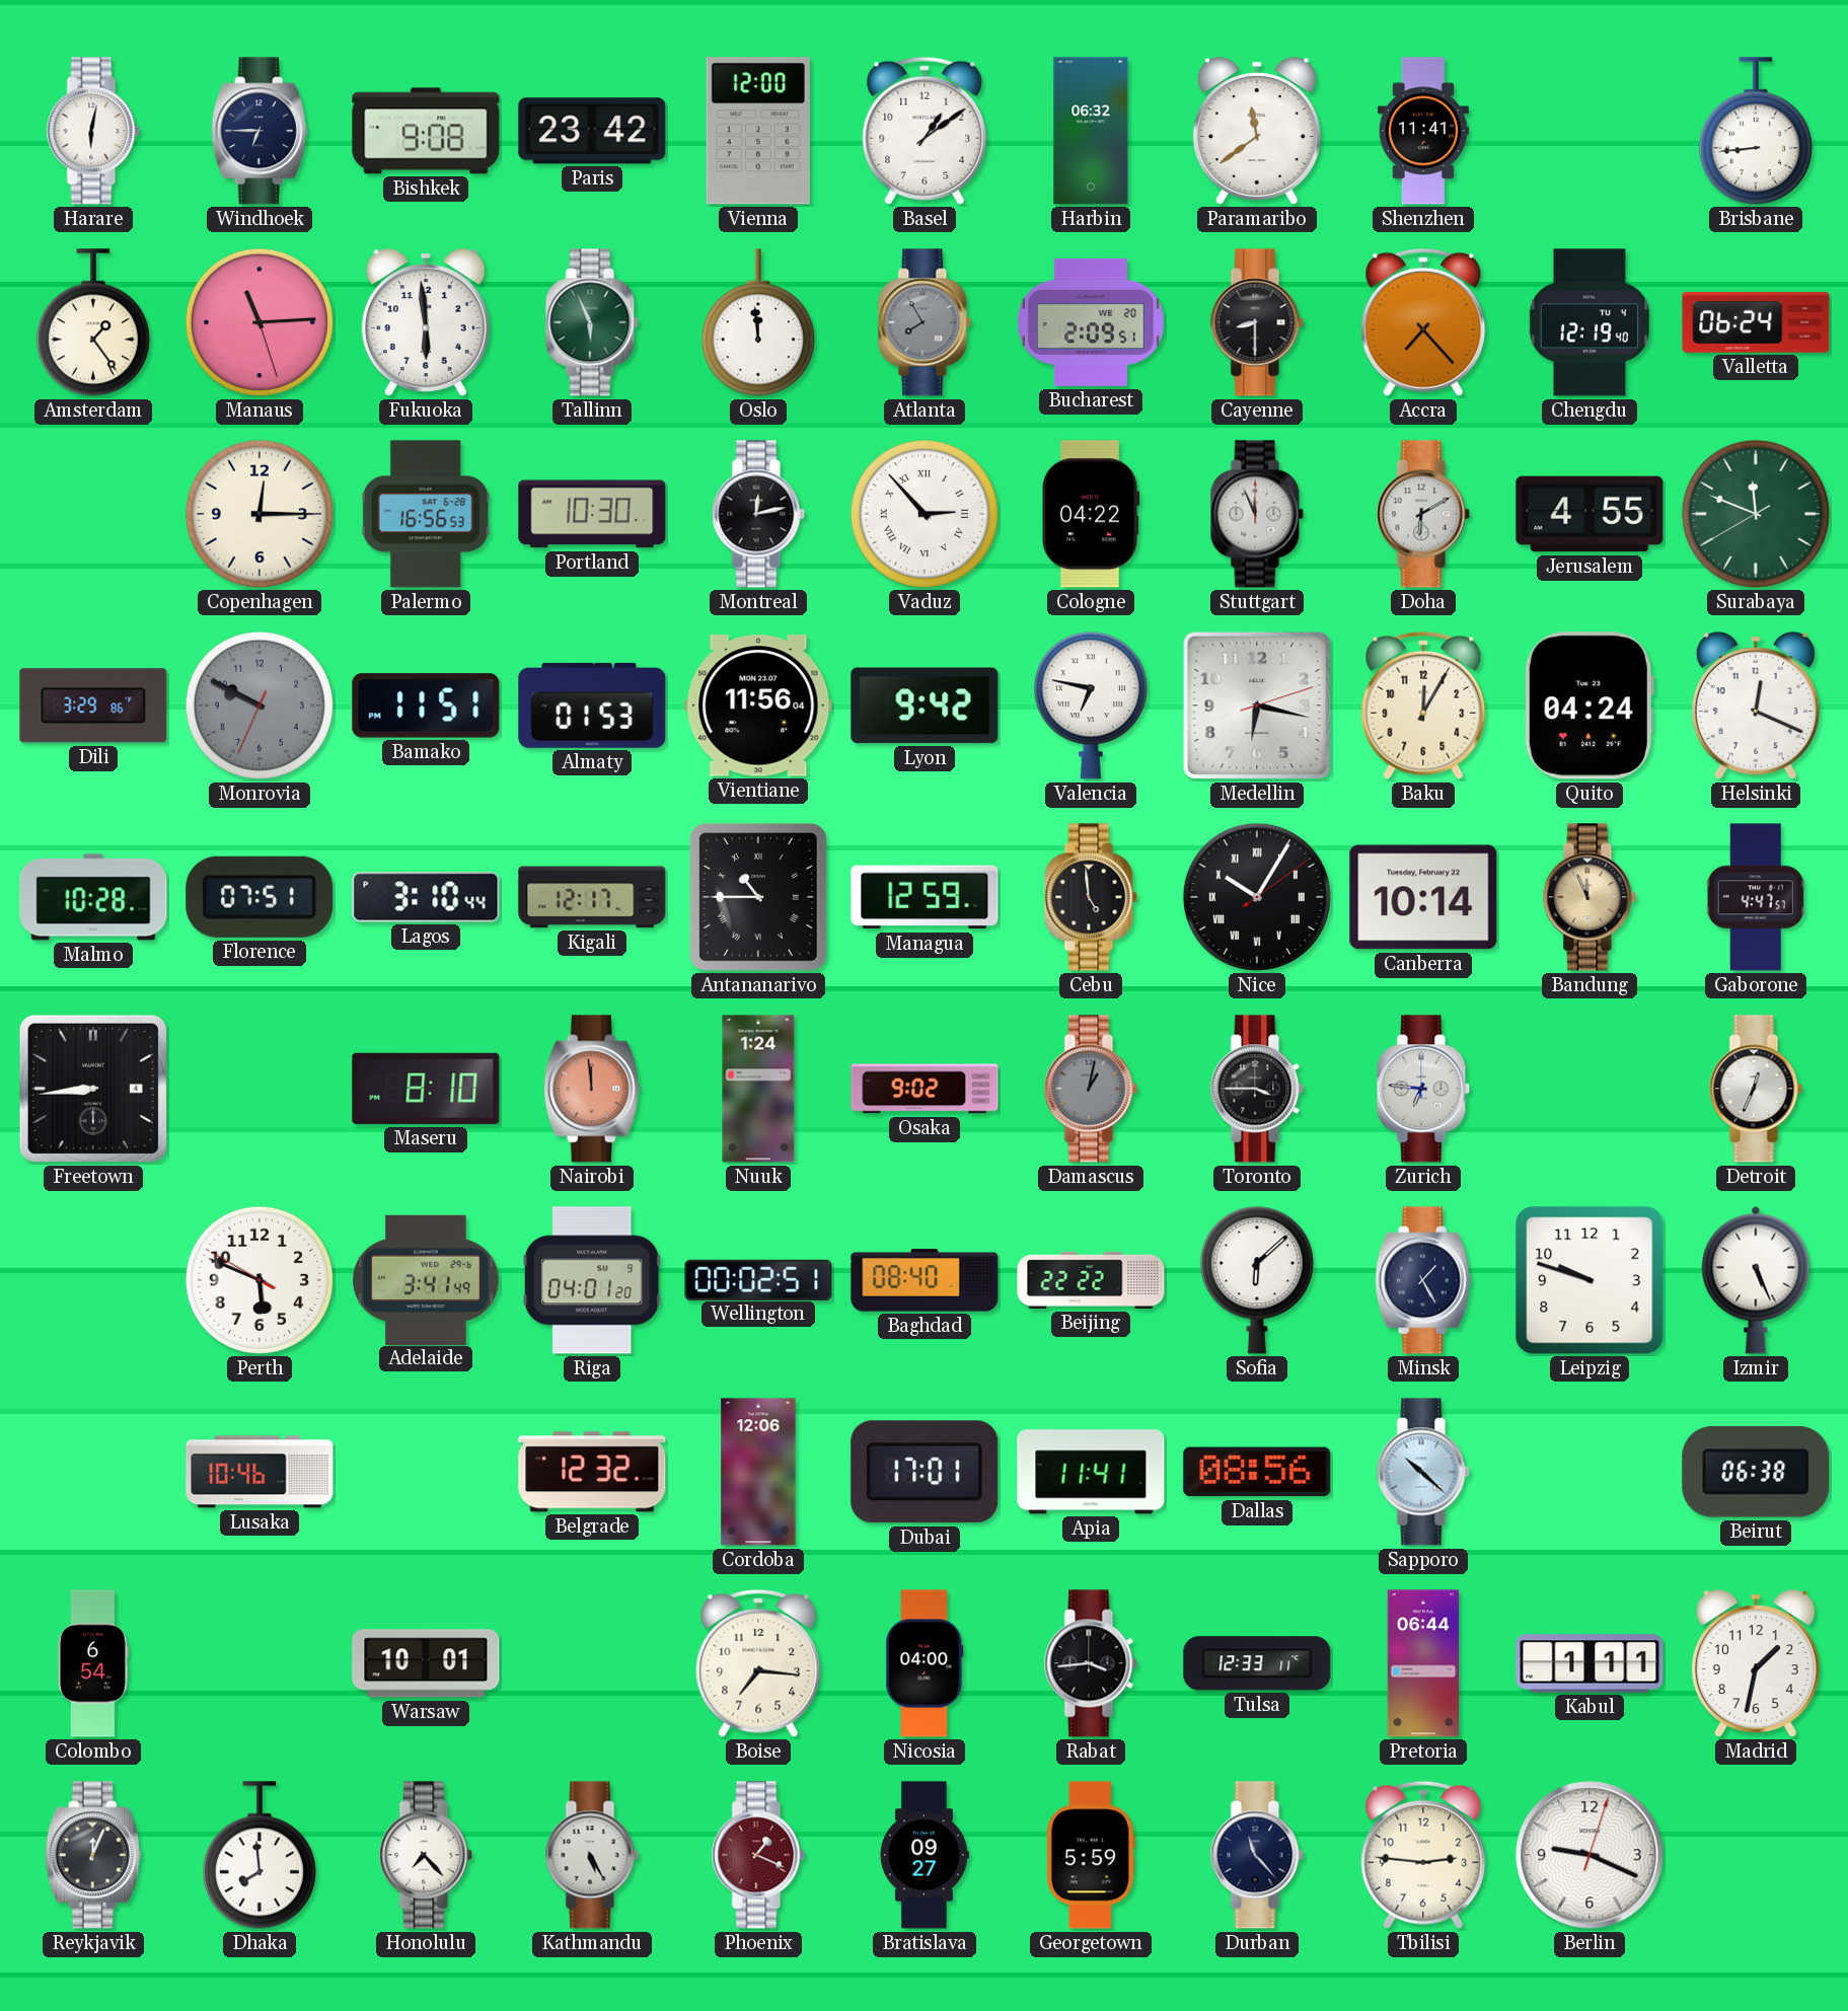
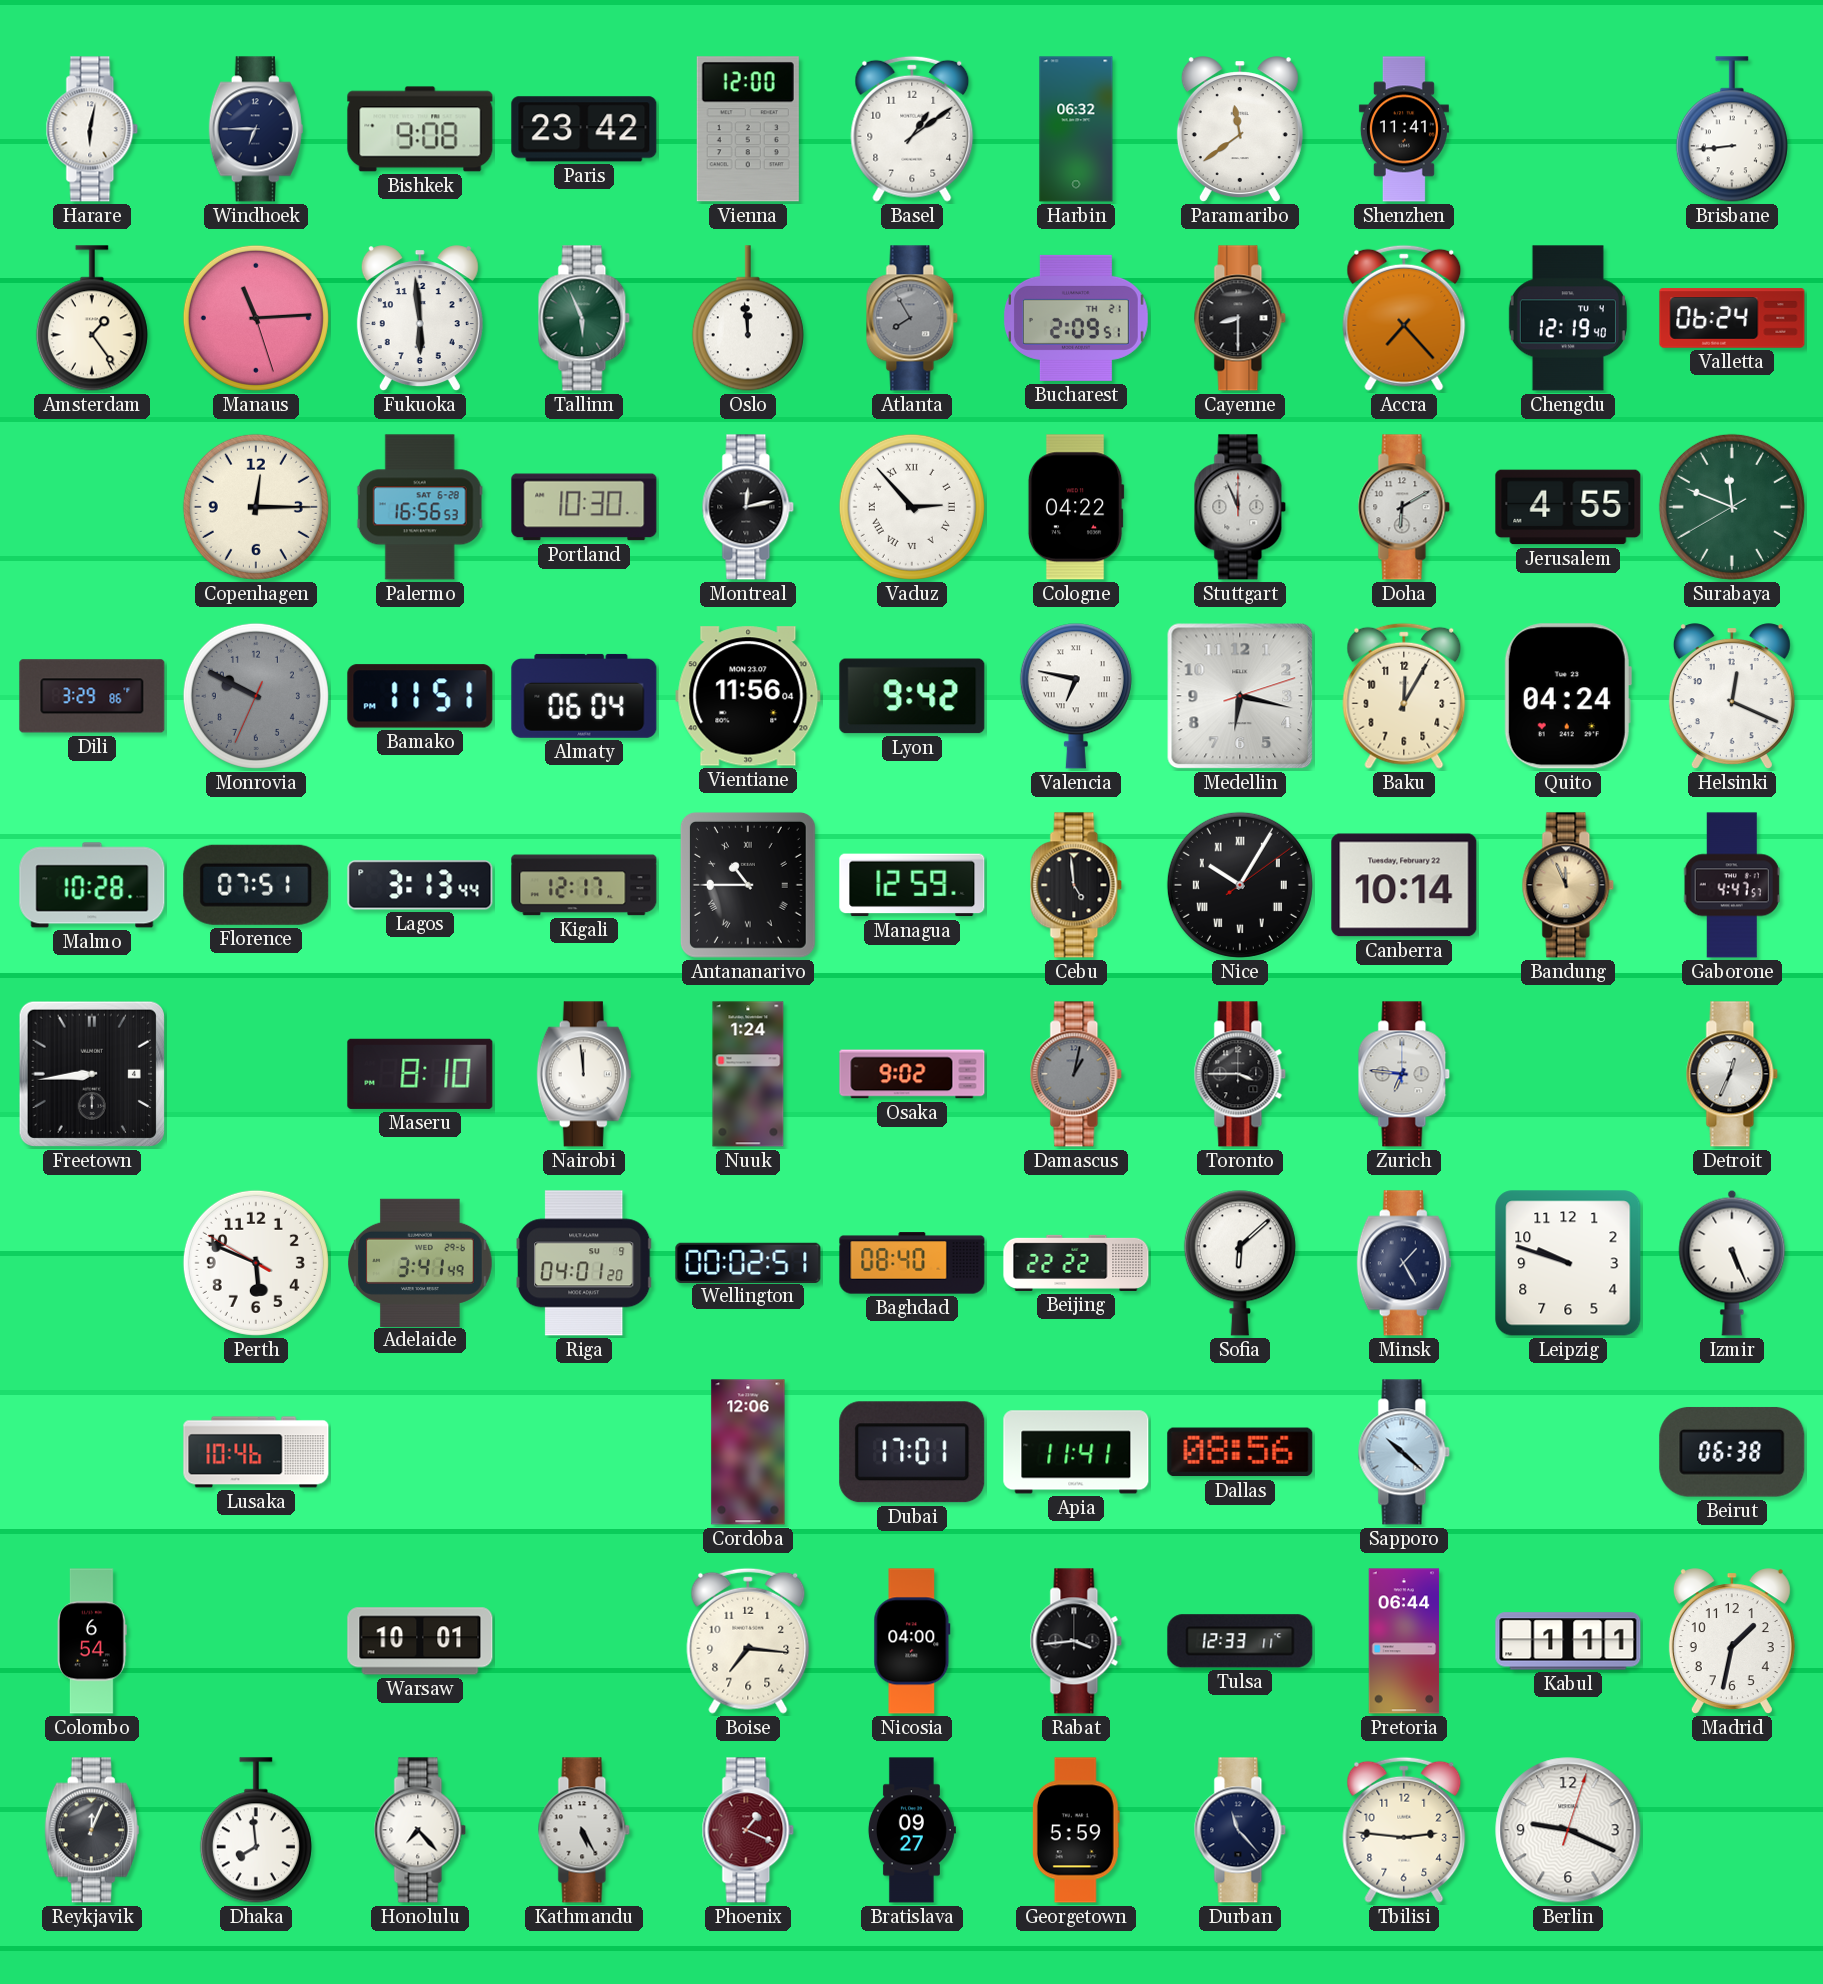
Bucharest date: WE 20 -> TH 21 (1076, 318)
Almaty: 01:53 -> 06:04 (584, 696)
Lagos: 3:10 -> 3:13 (420, 885)
Nairobi dial: salmon -> white (584, 1074)
Belgrade: 12:32 -> none (592, 1472)
